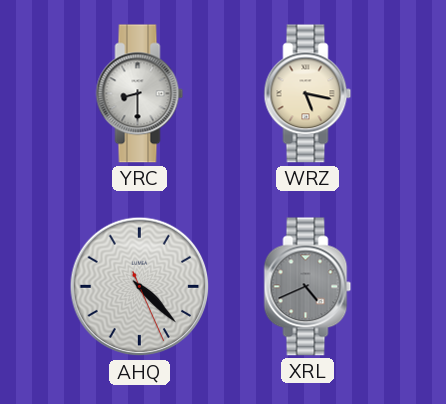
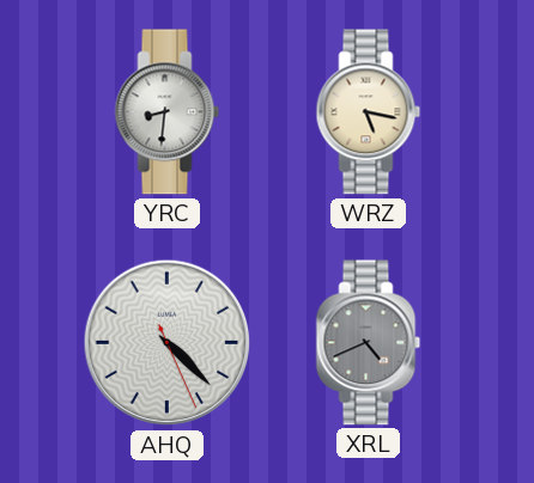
YRC: 8:30 -> 8:31 (168, 112)
